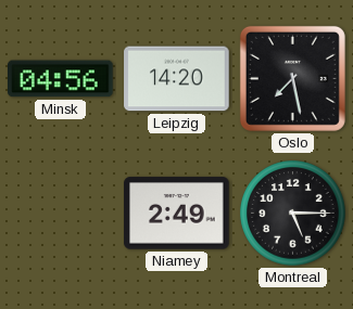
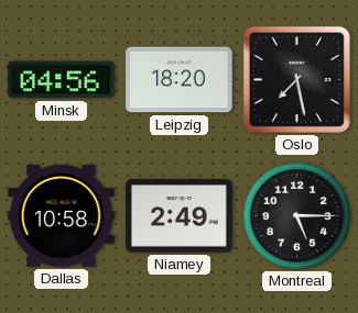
Leipzig: 14:20 -> 18:20 (180, 80)
Dallas: none -> 10:58 (62, 215)
